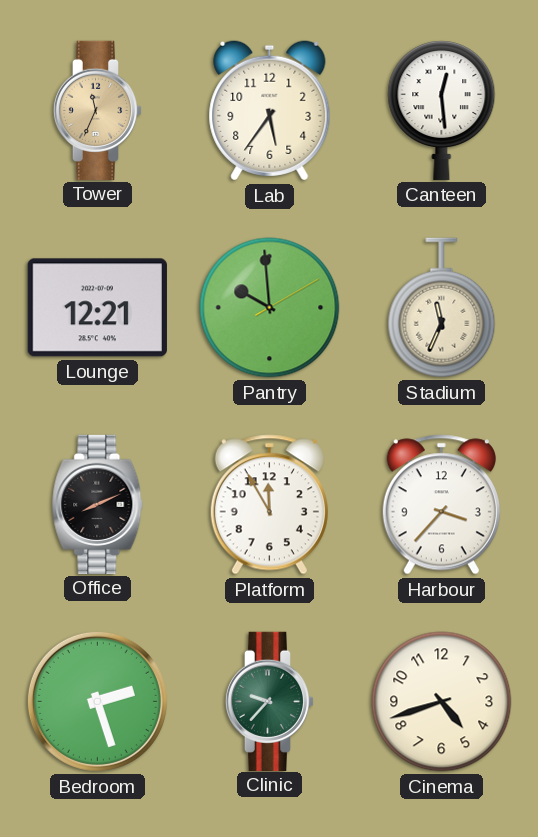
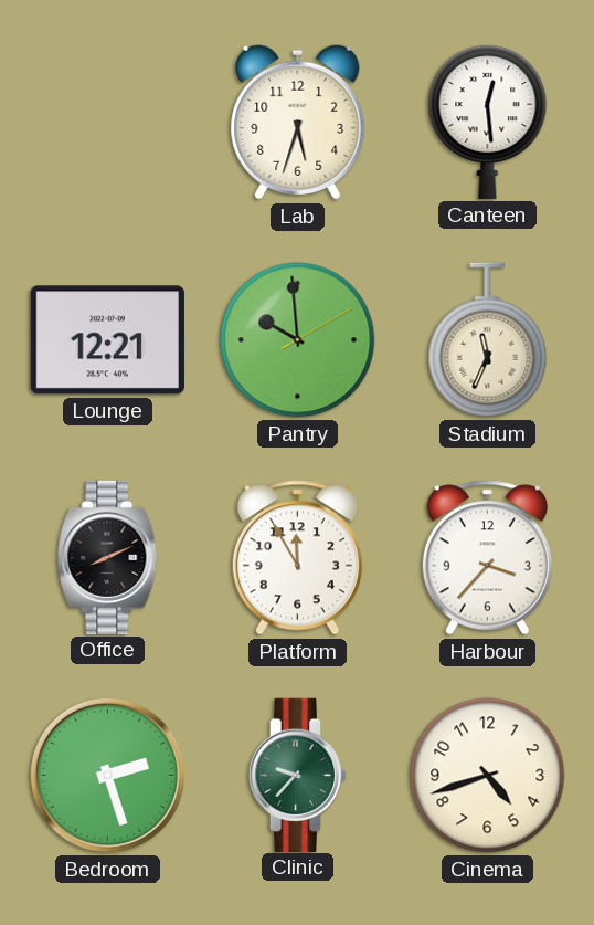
Tower: 11:34 -> none (98, 110)
Lab: 5:36 -> 5:33 (298, 123)
